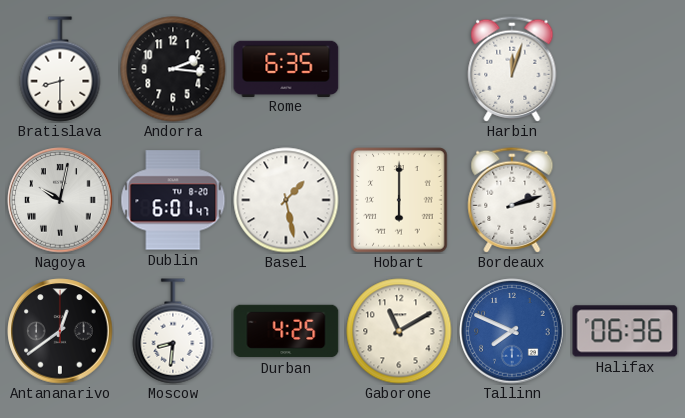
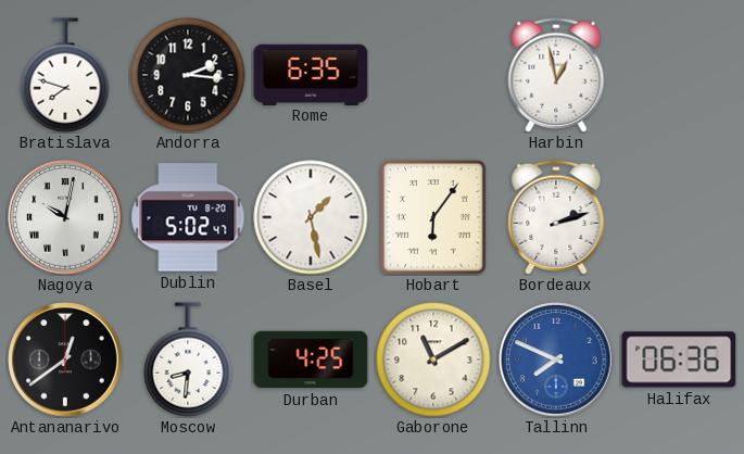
Bratislava: 8:30 -> 7:48 (65, 75)
Harbin: 12:03 -> 12:58 (556, 75)
Dublin: 6:01 -> 5:02 (188, 217)
Hobart: 6:00 -> 6:06 (433, 217)
